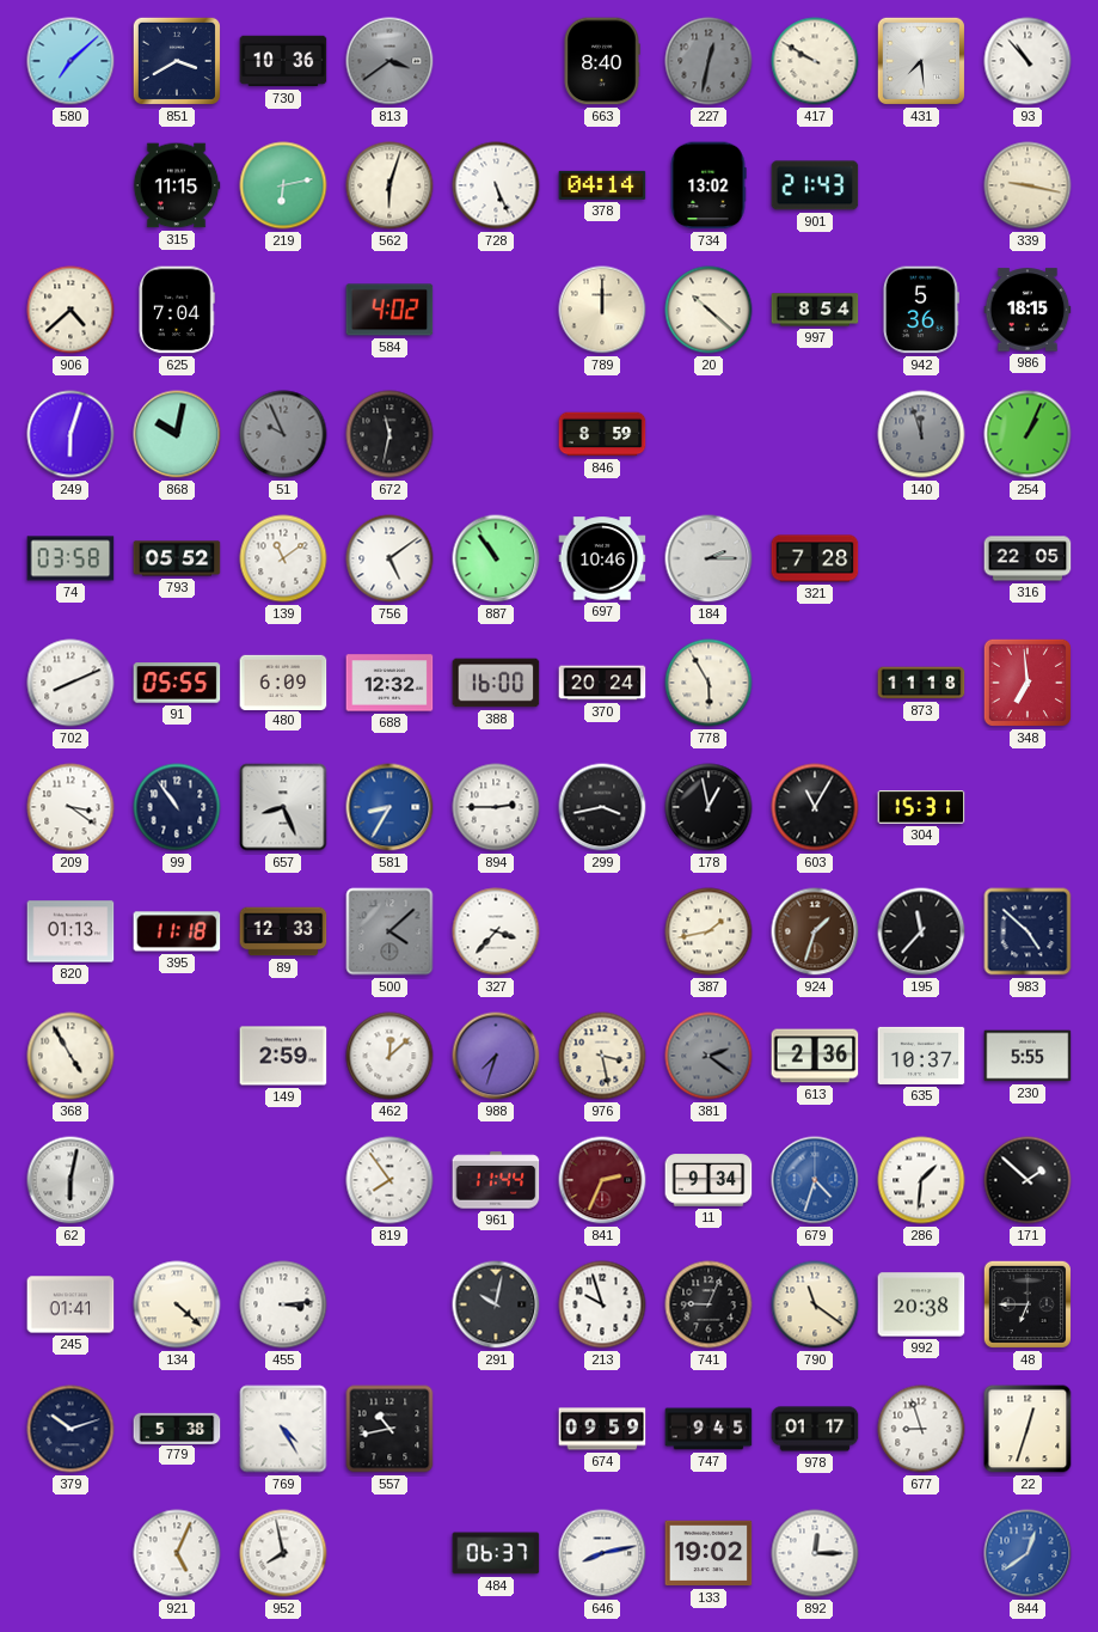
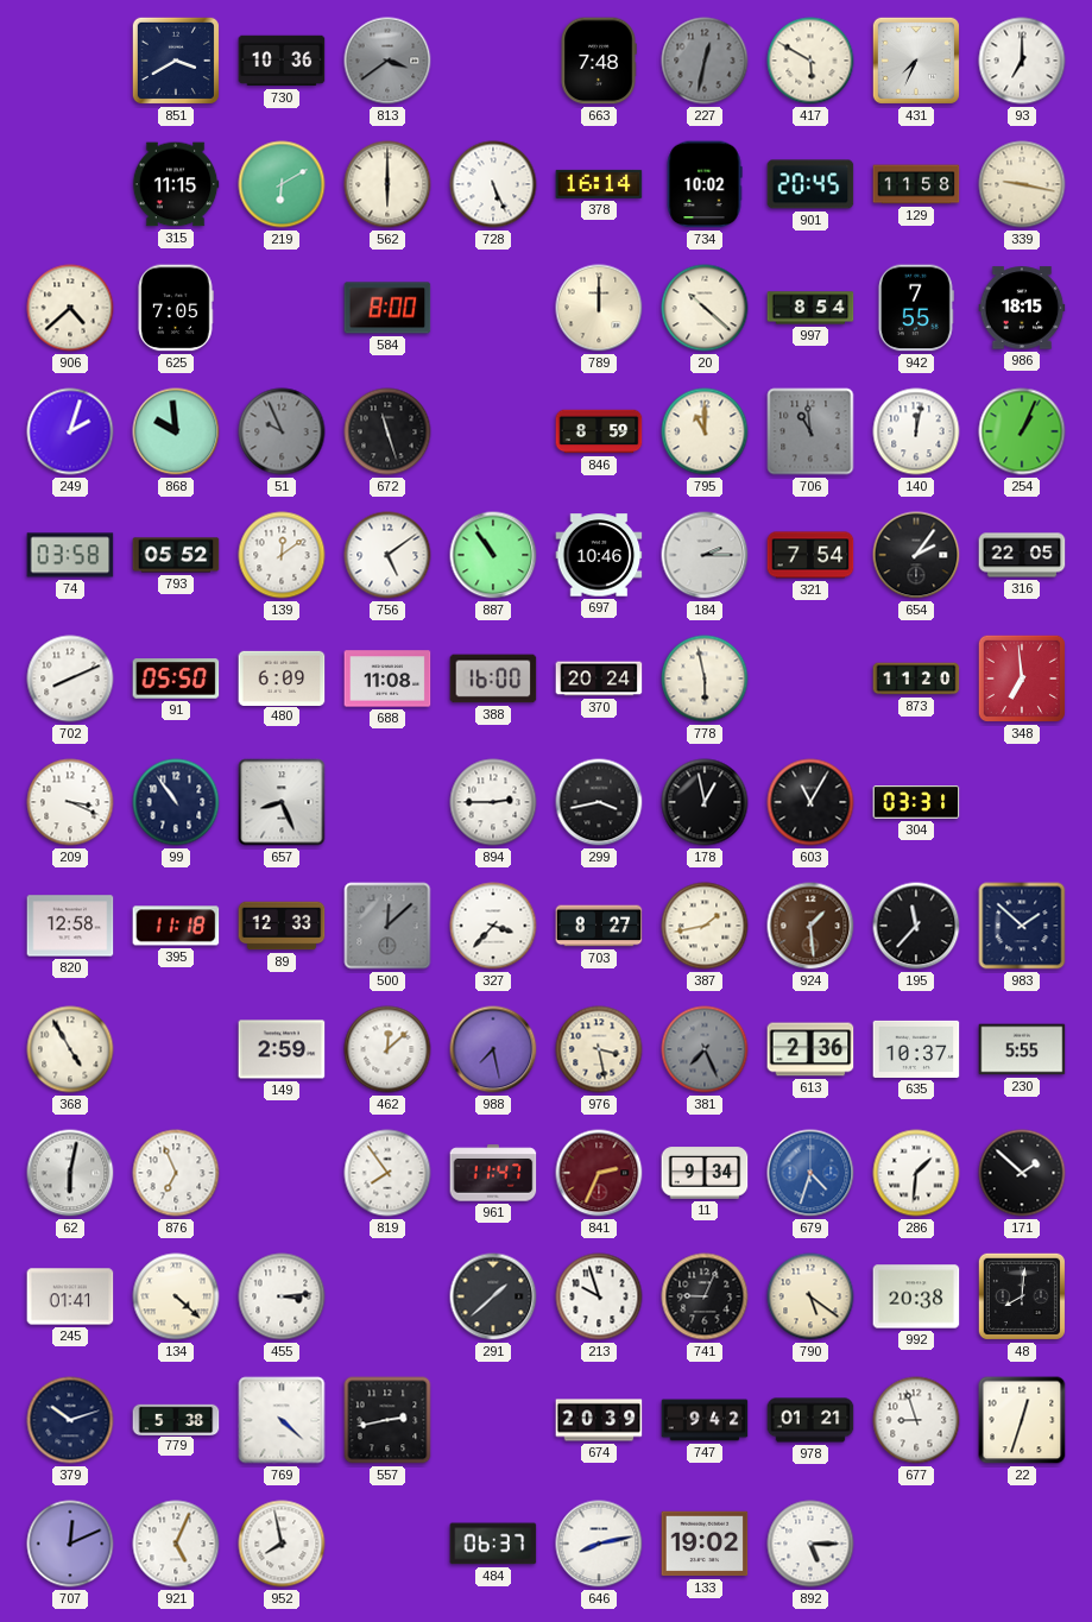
580: 7:08 -> none (70, 61)
663: 8:40 -> 7:48 (599, 61)
417: 9:50 -> 5:50 (810, 61)
431: 7:29 -> 7:34 (916, 61)
93: 10:53 -> 7:00 (1022, 61)
219: 6:13 -> 6:10 (282, 184)
562: 6:03 -> 6:00 (387, 184)
378: 04:14 -> 16:14 (599, 184)
734: 13:02 -> 10:02 (705, 184)
901: 21:43 -> 20:45 (810, 184)
129: none -> 11:58 (916, 184)
625: 7:04 -> 7:05 (176, 308)
584: 4:02 -> 8:00 (387, 308)
942: 5:36 -> 7:55 (916, 308)
249: 6:03 -> 2:03 (70, 431)
868: 10:02 -> 9:59 (176, 431)
672: 11:32 -> 11:27 (387, 431)
795: none -> 11:00 (705, 431)
706: none -> 10:59 (810, 431)
140: 11:57 -> 12:02 (916, 431)
140 dial: grey -> white (916, 431)
139: 11:09 -> 12:09 (282, 555)
321: 7:28 -> 7:54 (810, 555)
654: none -> 2:06 (916, 555)
91: 05:55 -> 05:50 (176, 679)
688: 12:32 -> 11:08 (387, 679)
778: 5:55 -> 5:58 (705, 679)
873: 11:18 -> 11:20 (916, 679)
209: 3:21 -> 3:19 (70, 802)
581: 8:35 -> none (389, 807)
304: 15:31 -> 03:31 (916, 802)
820: 01:13 -> 12:58 (70, 926)
500: 4:08 -> 12:08 (387, 926)
703: none -> 8:27 (599, 926)
924: 1:33 -> 1:29 (810, 926)
983: 4:52 -> 1:52 (1022, 926)
988: 7:33 -> 7:28 (493, 1049)
381: 2:21 -> 7:26 (705, 1049)
876: none -> 6:56 (176, 1173)
961: 11:44 -> 11:47 (493, 1173)
291: 10:02 -> 1:38 (493, 1296)
790: 11:21 -> 5:21 (810, 1296)
48: 6:45 -> 8:01 (1022, 1296)
769: 4:25 -> 4:22 (282, 1420)
557: 10:43 -> 2:43 (387, 1420)
674: 09:59 -> 20:39 (599, 1420)
747: 9:45 -> 9:42 (705, 1420)
978: 01:17 -> 01:21 (810, 1420)
707: none -> 12:11 (70, 1544)
892: 12:15 -> 5:15 (810, 1544)
844: 12:39 -> none (1028, 1553)
